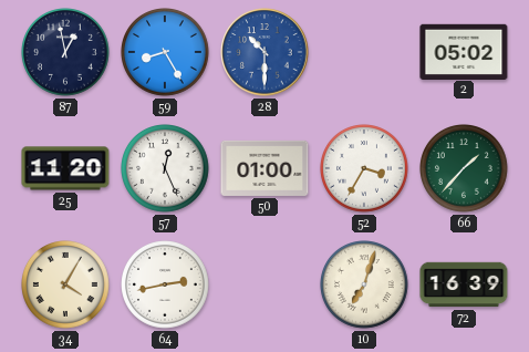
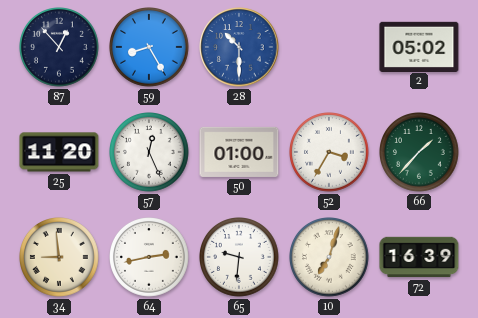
87: 12:58 -> 12:53 (60, 48)
34: 4:05 -> 8:59 (60, 258)
65: none -> 9:31 (240, 258)
